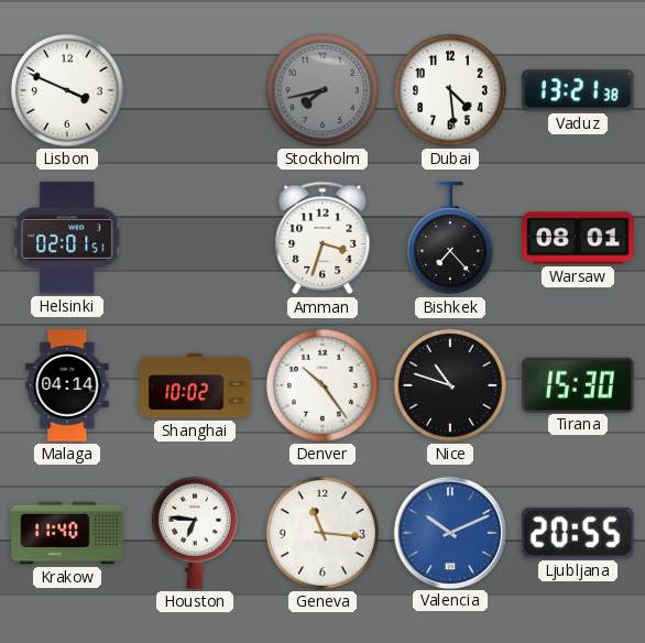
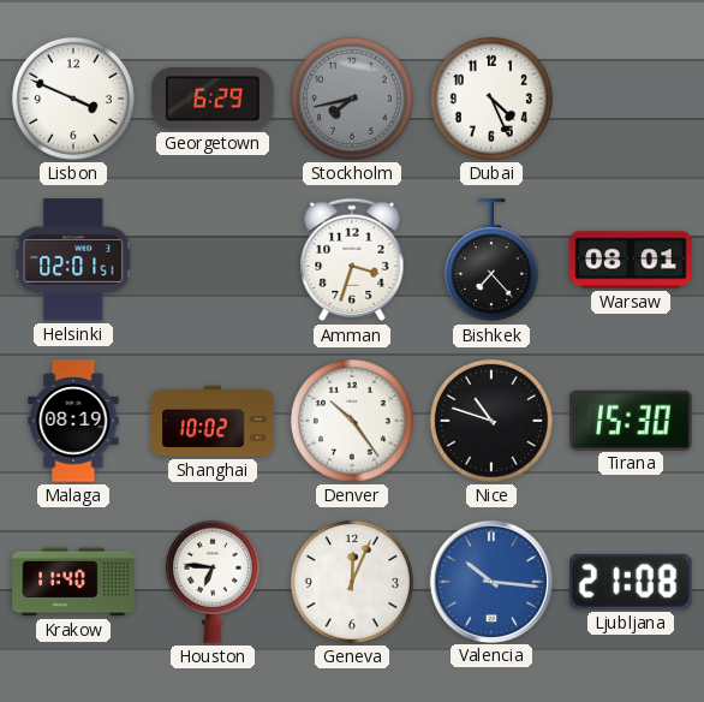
Georgetown: none -> 6:29 (213, 99)
Dubai: 4:29 -> 4:26 (491, 99)
Vaduz: 13:21 -> none (578, 90)
Malaga: 04:14 -> 08:19 (73, 421)
Geneva: 11:16 -> 12:04 (352, 582)
Valencia: 10:11 -> 10:16 (490, 581)
Ljubljana: 20:55 -> 21:08 (632, 582)
